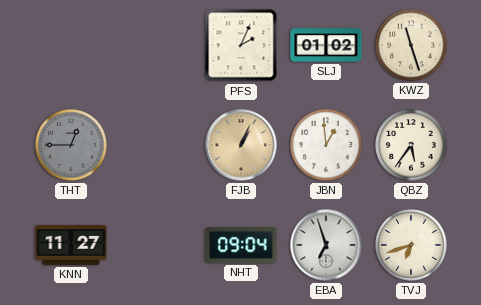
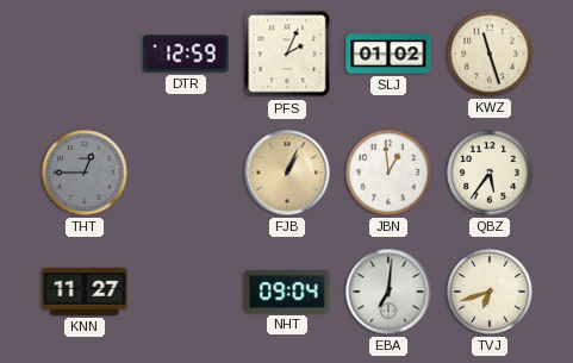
DTR: none -> 12:59 (186, 54)
EBA: 6:57 -> 7:01 (388, 292)
